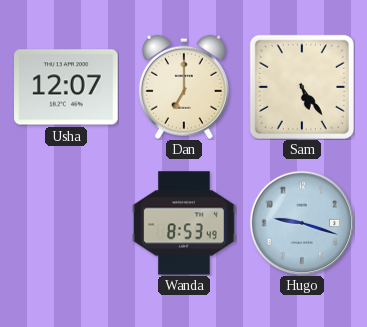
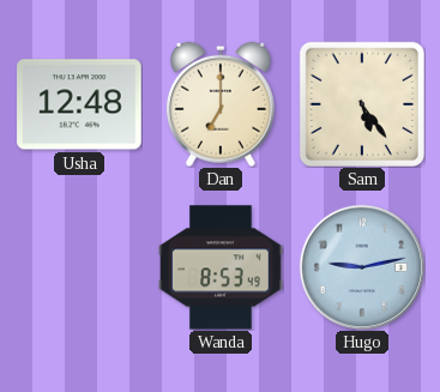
Usha: 12:07 -> 12:48 (79, 104)
Hugo: 9:18 -> 9:13 (362, 267)
